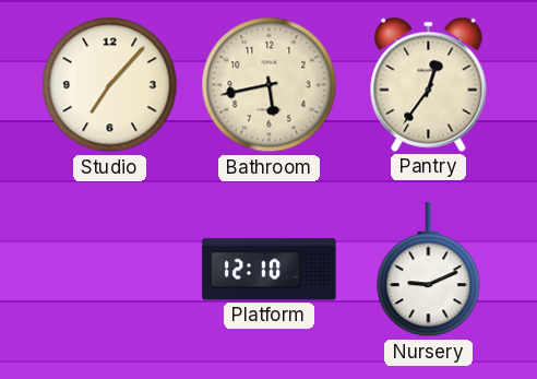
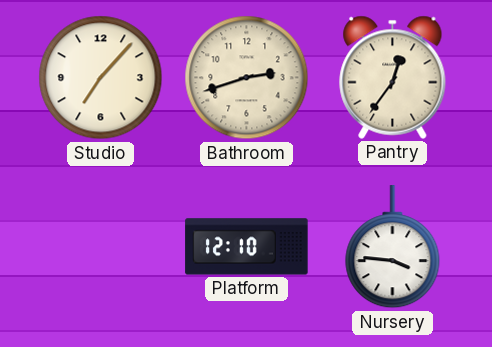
Bathroom: 5:43 -> 2:42 (247, 78)
Nursery: 9:11 -> 3:46 (393, 247)
